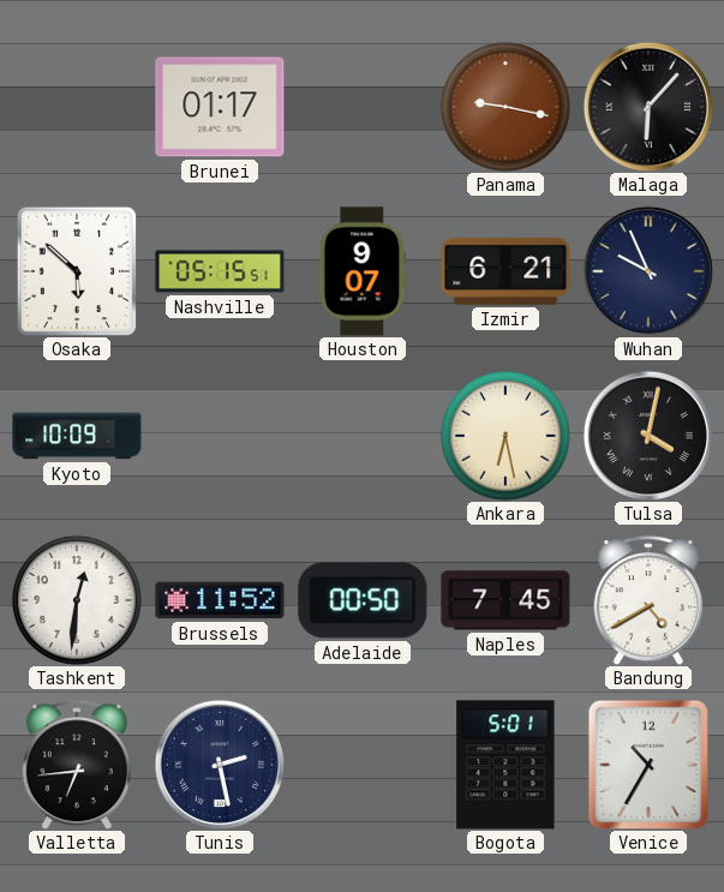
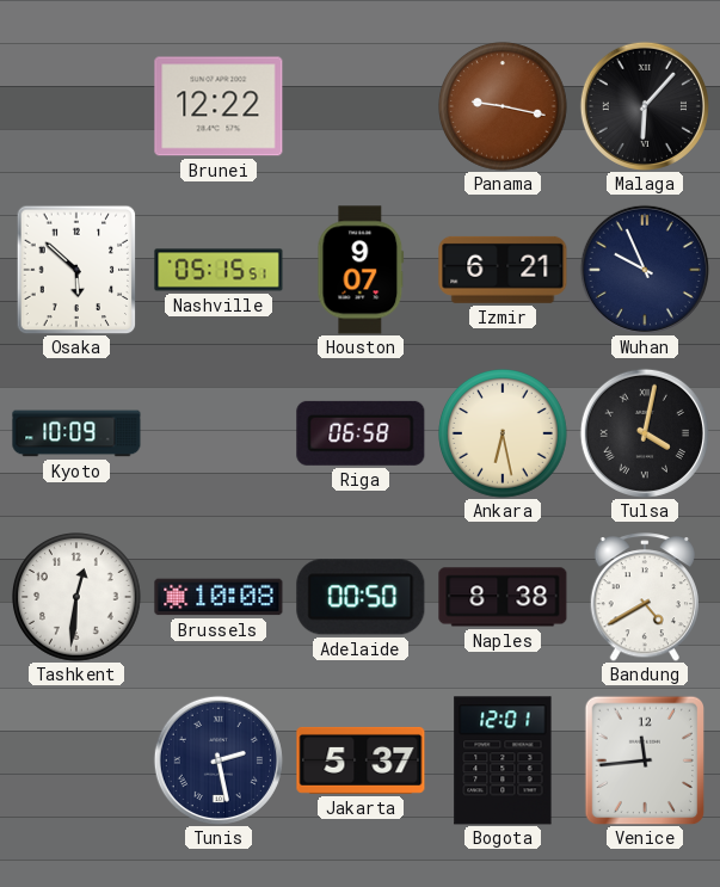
Brunei: 01:17 -> 12:22 (219, 106)
Riga: none -> 06:58 (361, 433)
Brussels: 11:52 -> 10:08 (219, 597)
Naples: 7:45 -> 8:38 (503, 597)
Valletta: 6:44 -> none (76, 765)
Jakarta: none -> 5:37 (361, 760)
Bogota: 5:01 -> 12:01 (503, 760)
Venice: 10:35 -> 11:44 (644, 760)
